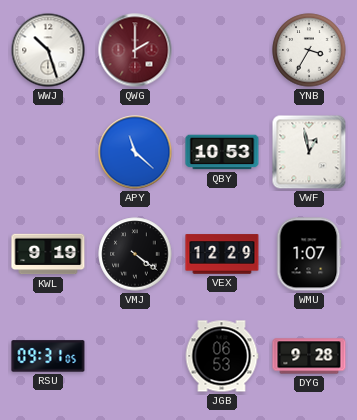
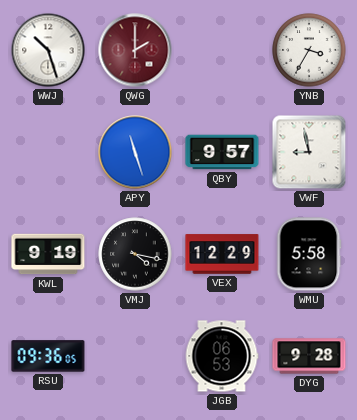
APY: 11:22 -> 11:27 (135, 152)
QBY: 10:53 -> 9:57 (222, 152)
VWF: 12:58 -> 8:58 (309, 152)
VMJ: 4:21 -> 4:17 (135, 254)
WMU: 1:07 -> 5:58 (309, 254)
RSU: 09:31 -> 09:36 (48, 356)
